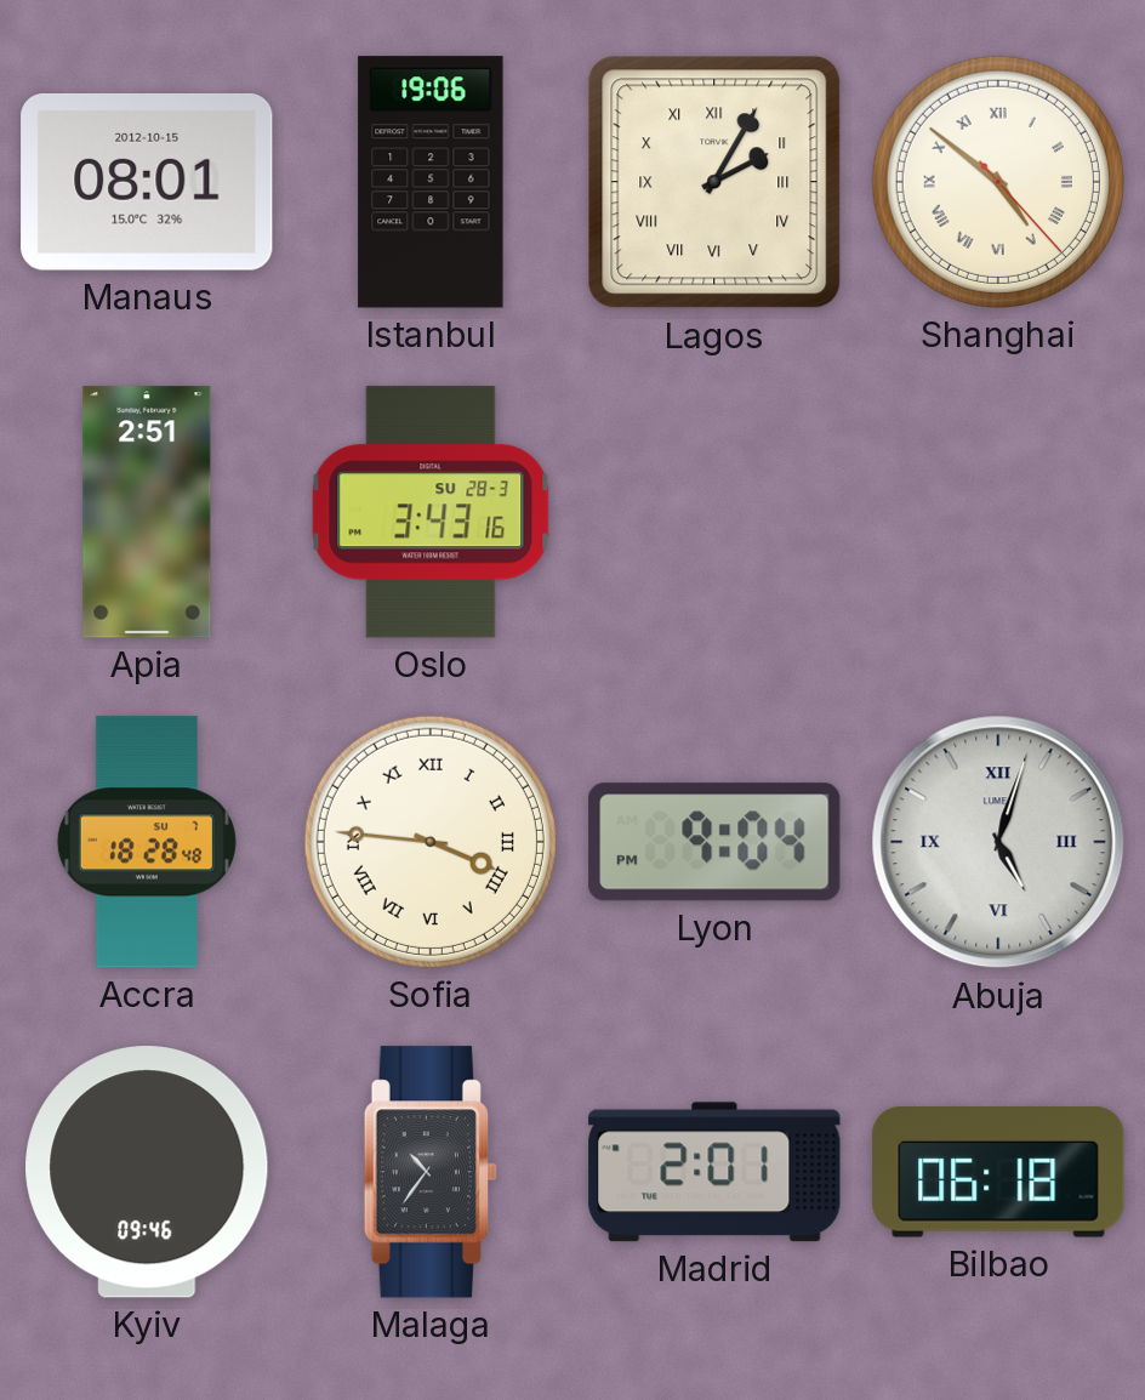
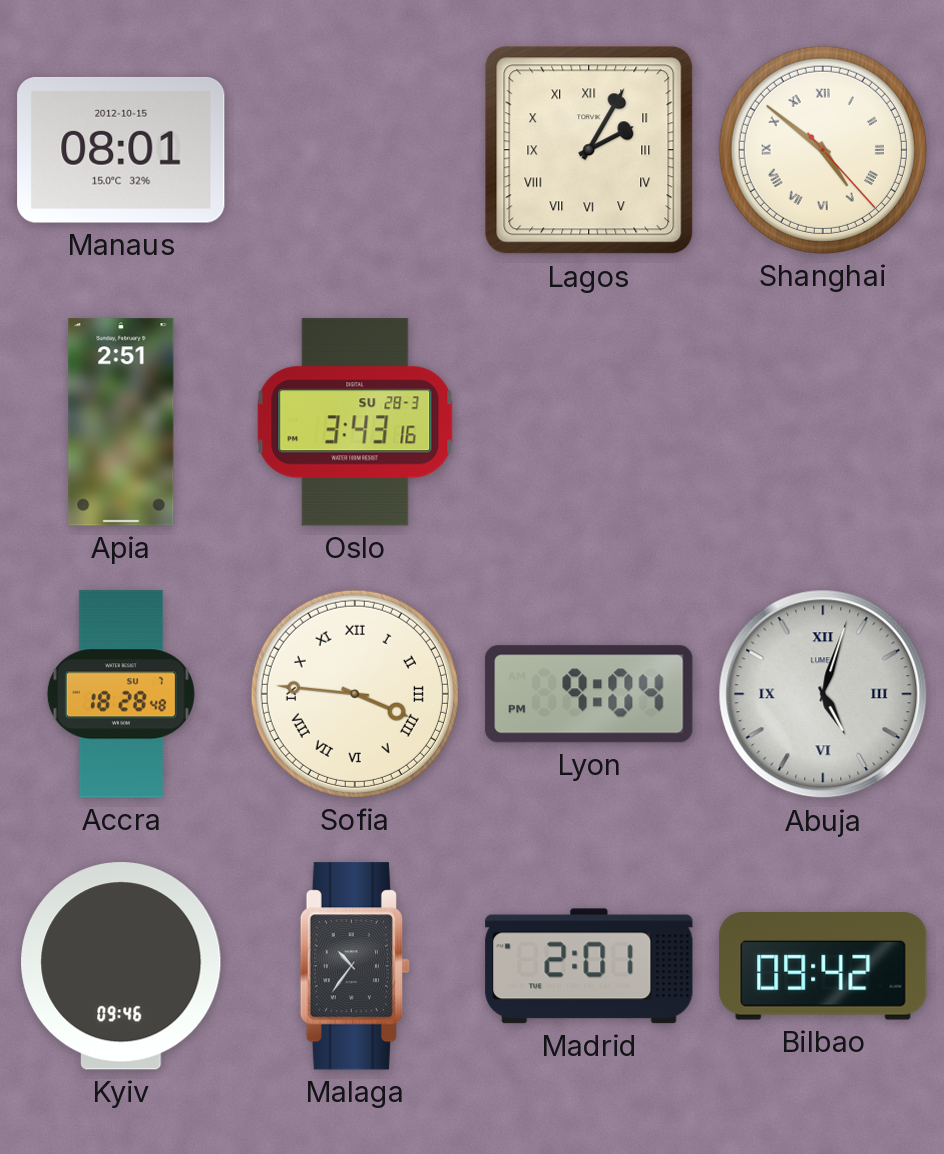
Istanbul: 19:06 -> none (431, 182)
Bilbao: 06:18 -> 09:42 (823, 966)
